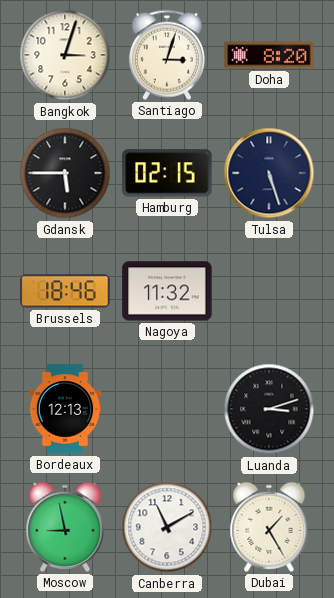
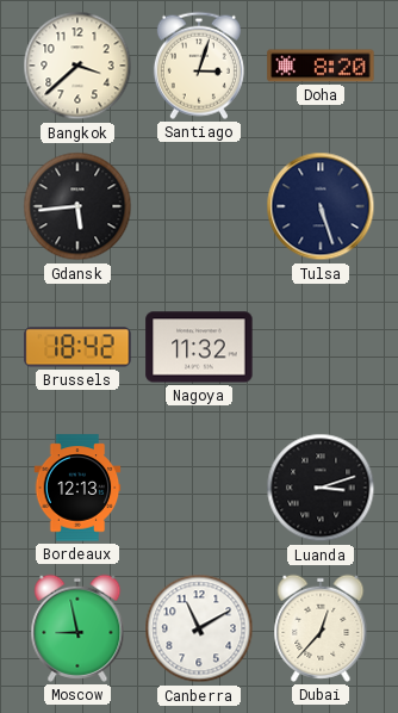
Bangkok: 3:03 -> 3:38 (77, 66)
Gdansk: 5:45 -> 5:44 (77, 206)
Hamburg: 02:15 -> none (167, 173)
Brussels: 18:46 -> 18:42 (77, 347)
Dubai: 1:25 -> 12:37 (321, 628)
